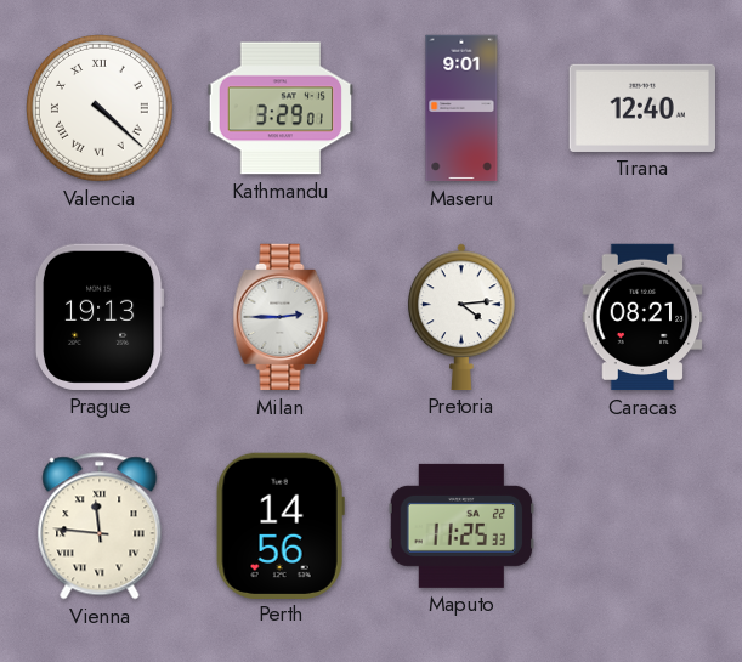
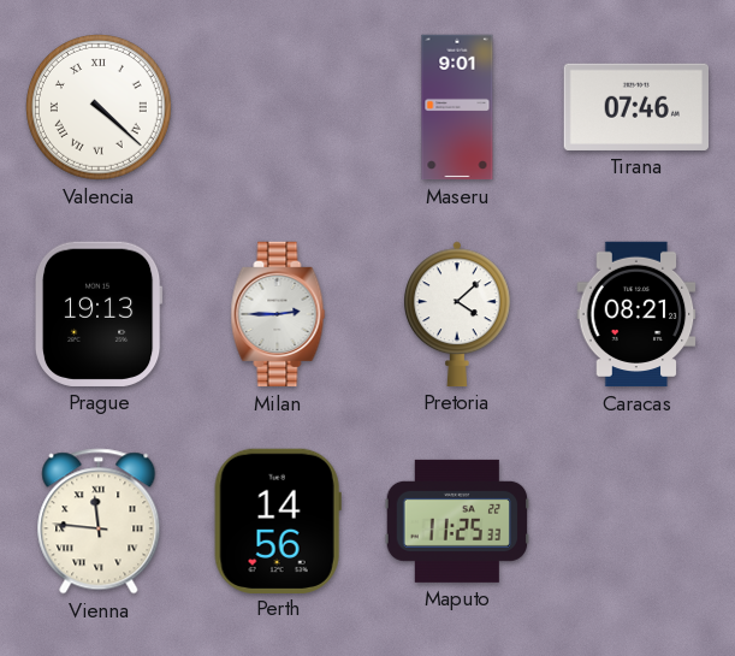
Kathmandu: 3:29 -> none (281, 108)
Tirana: 12:40 -> 07:46 (635, 107)
Pretoria: 4:14 -> 4:08 (458, 314)
